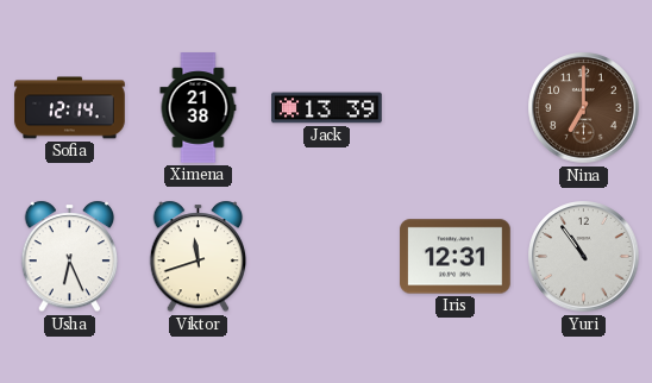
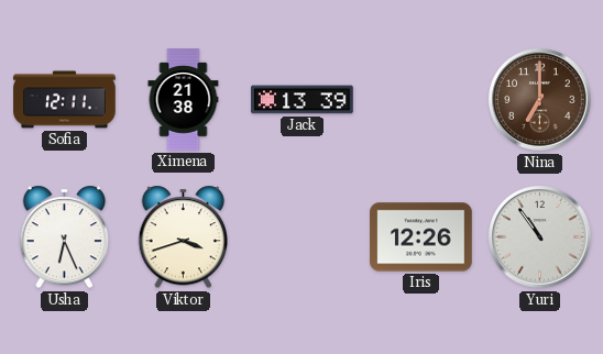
Sofia: 12:14 -> 12:11 (65, 100)
Viktor: 11:42 -> 3:42 (184, 237)
Iris: 12:31 -> 12:26 (421, 237)
